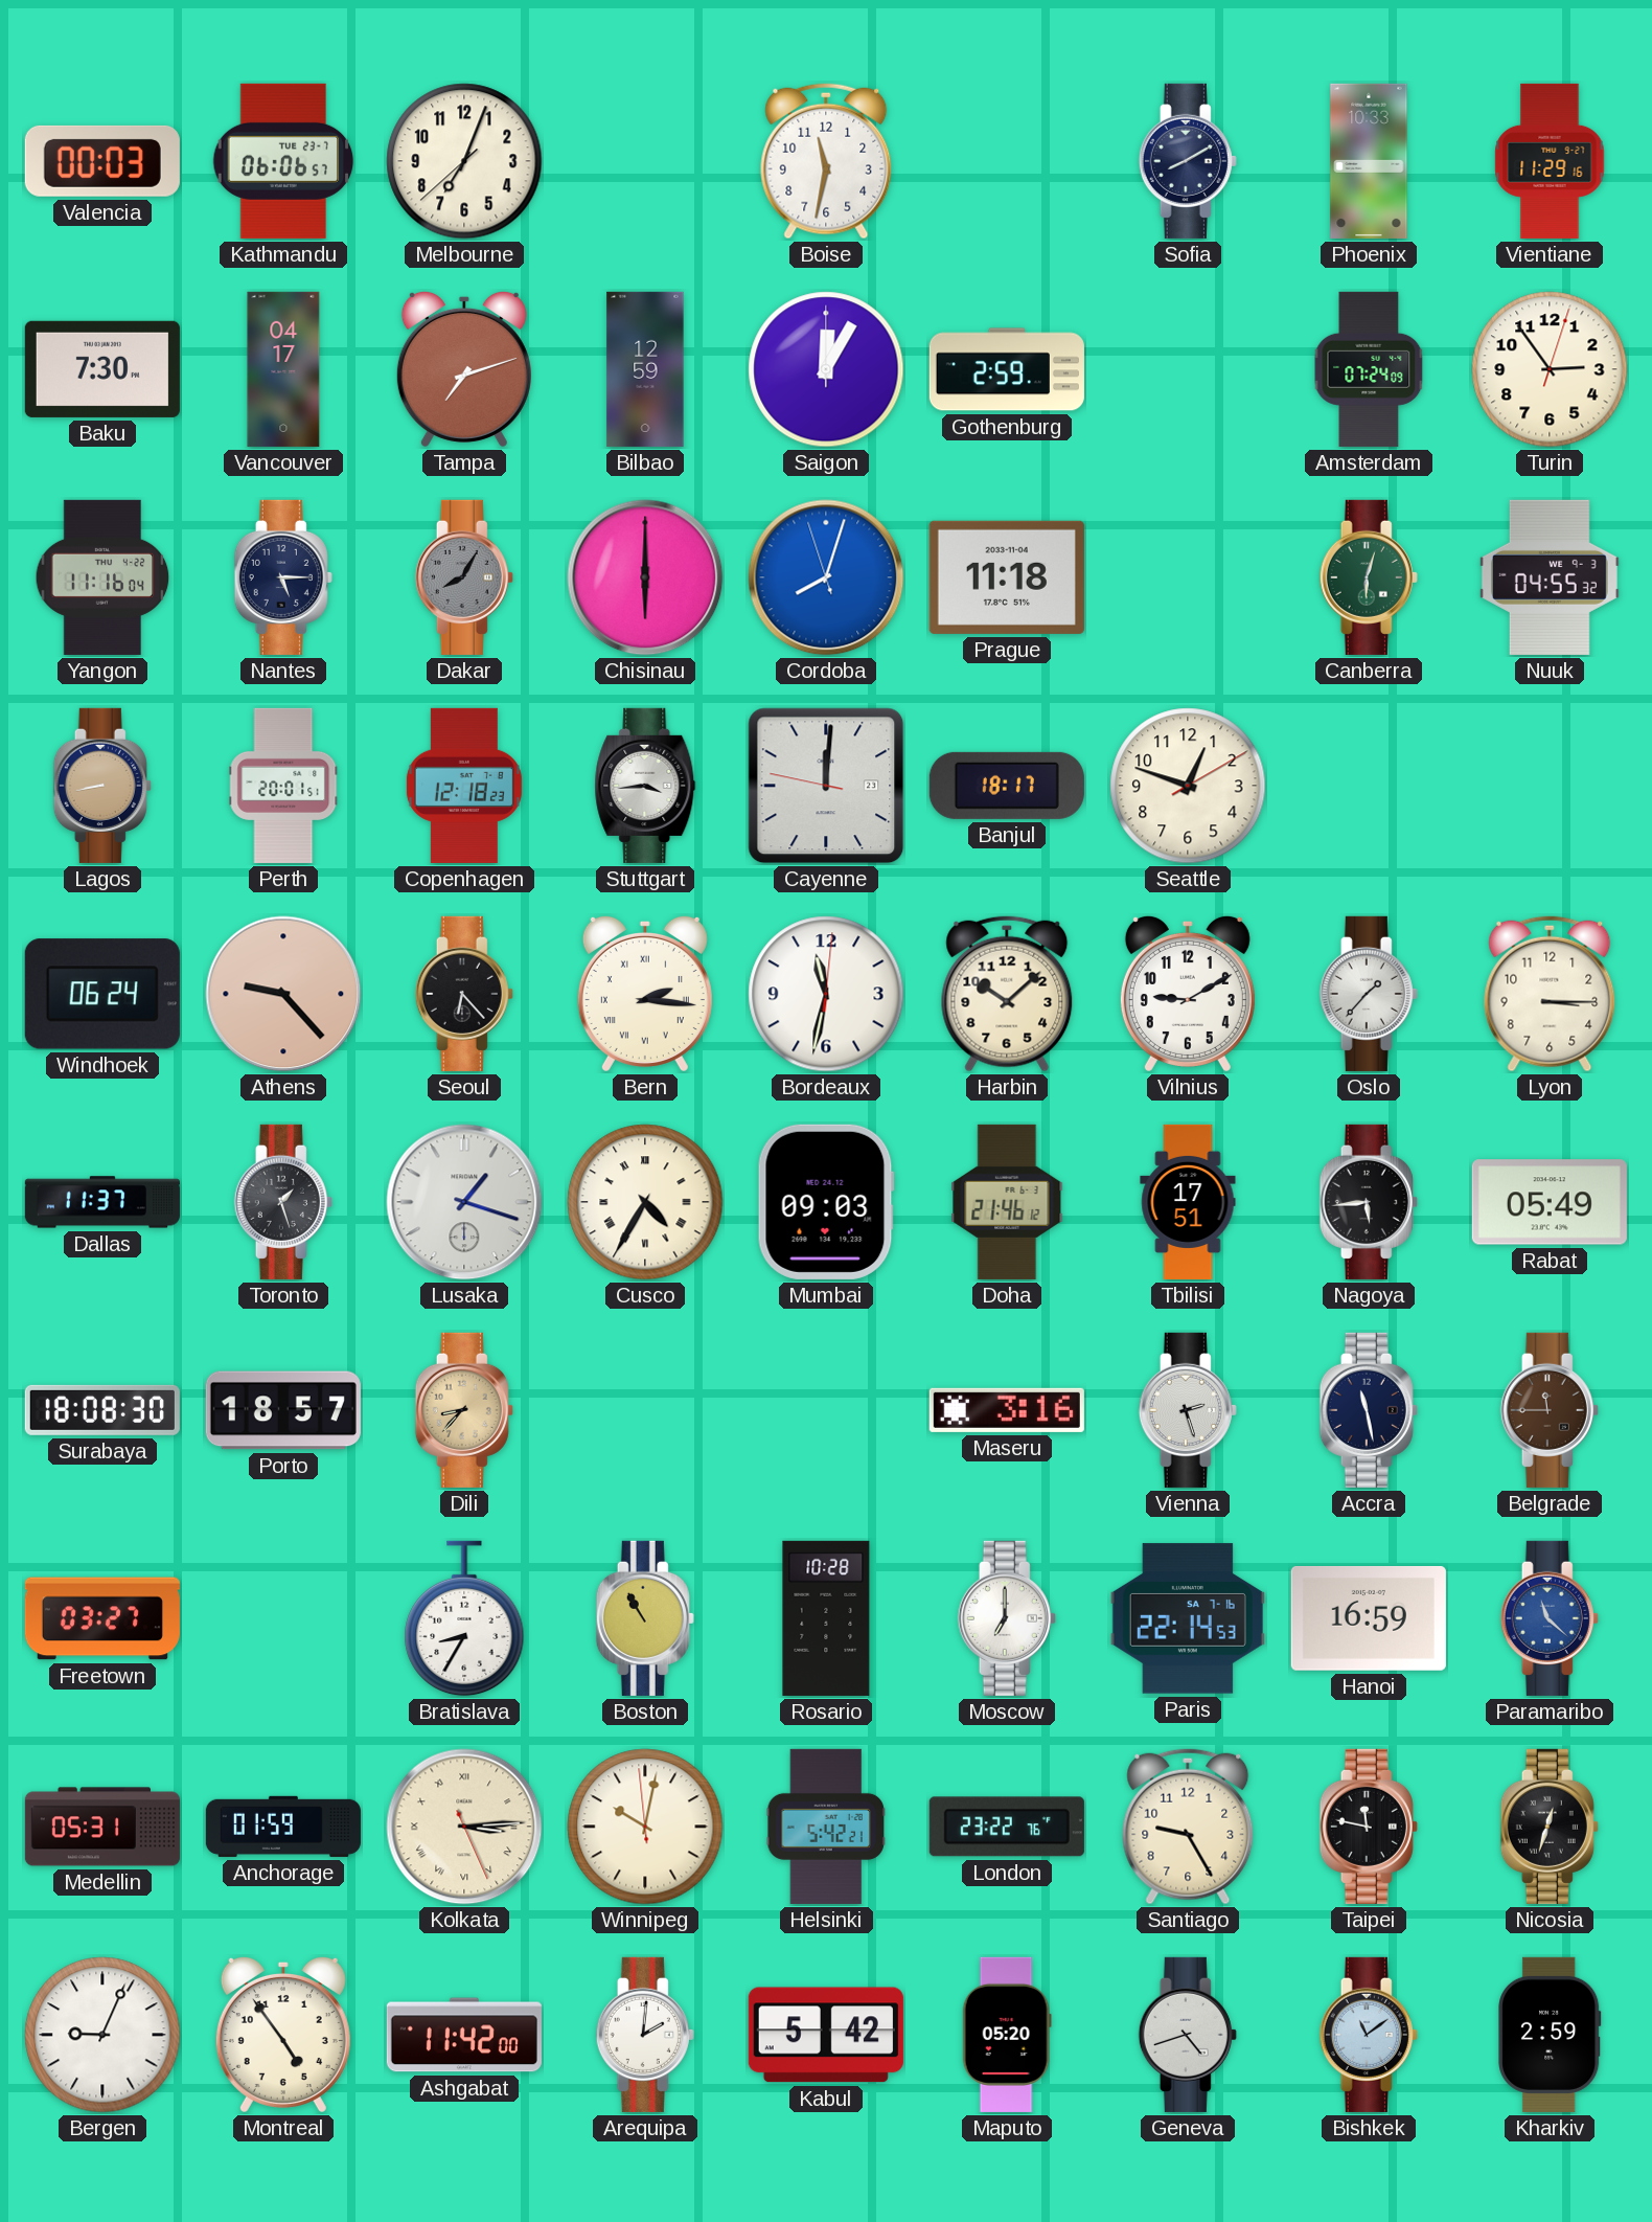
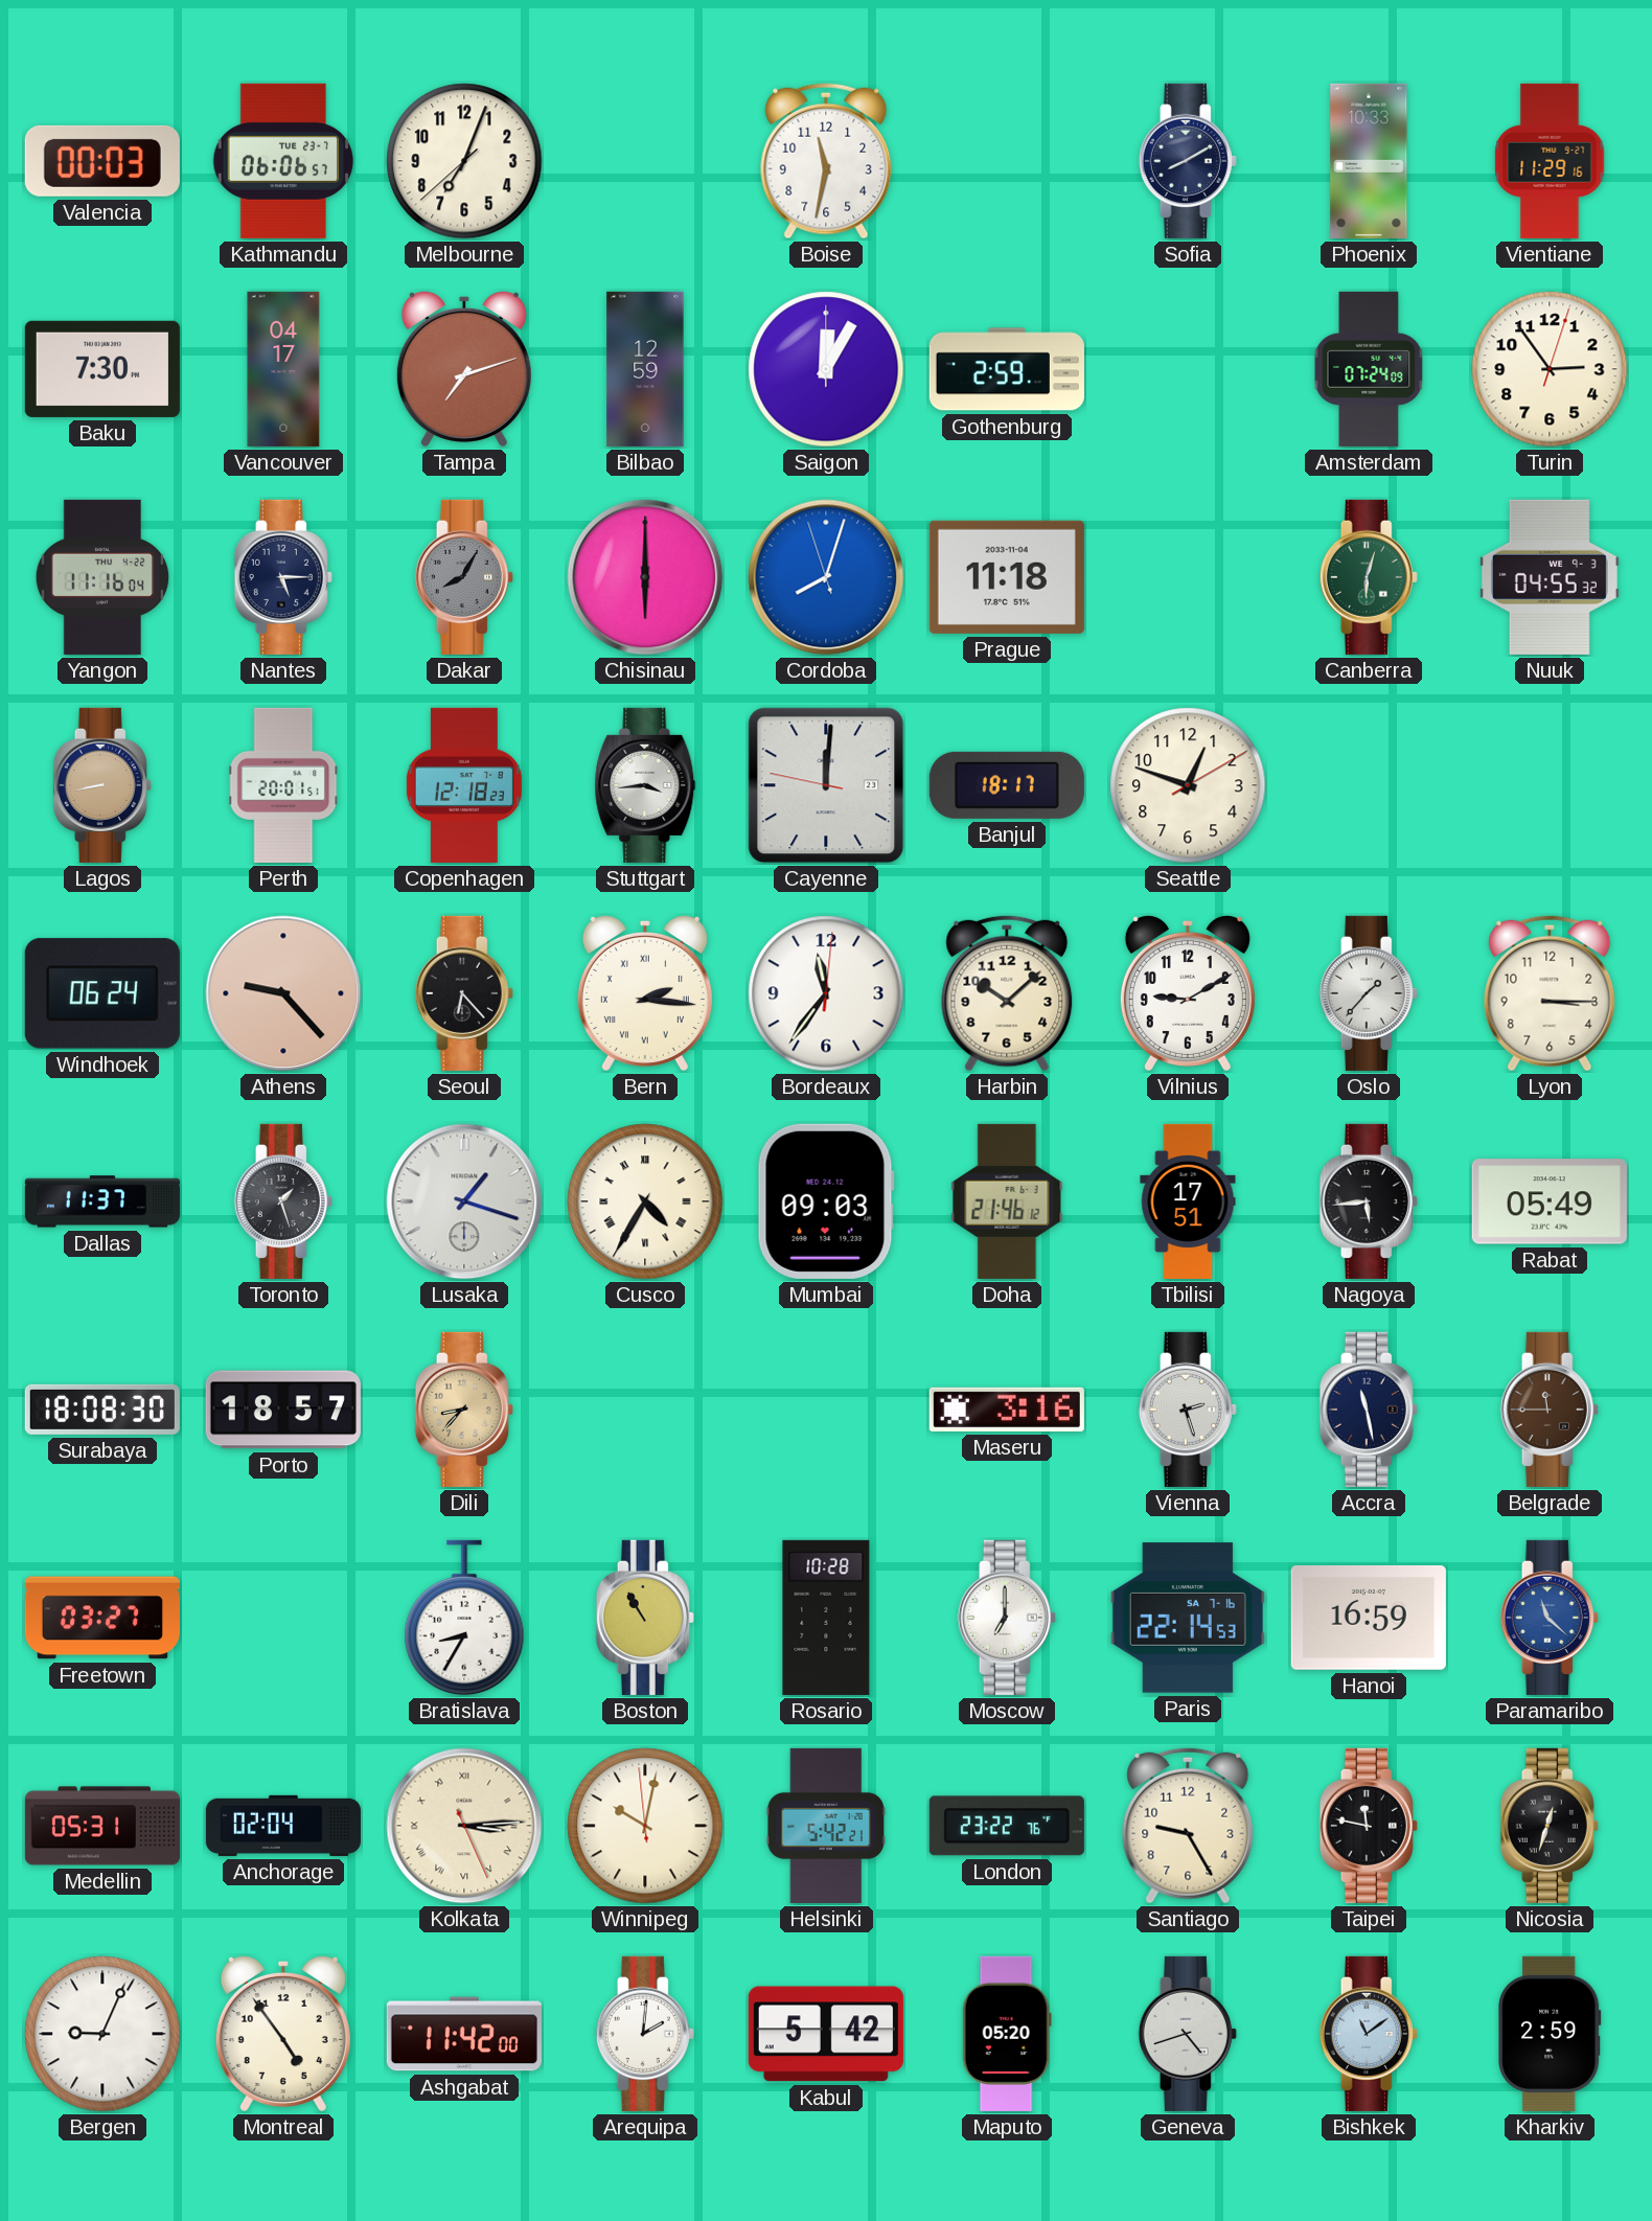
Bordeaux: 11:32 -> 11:36 (826, 993)
Anchorage: 01:59 -> 02:04 (283, 1826)
